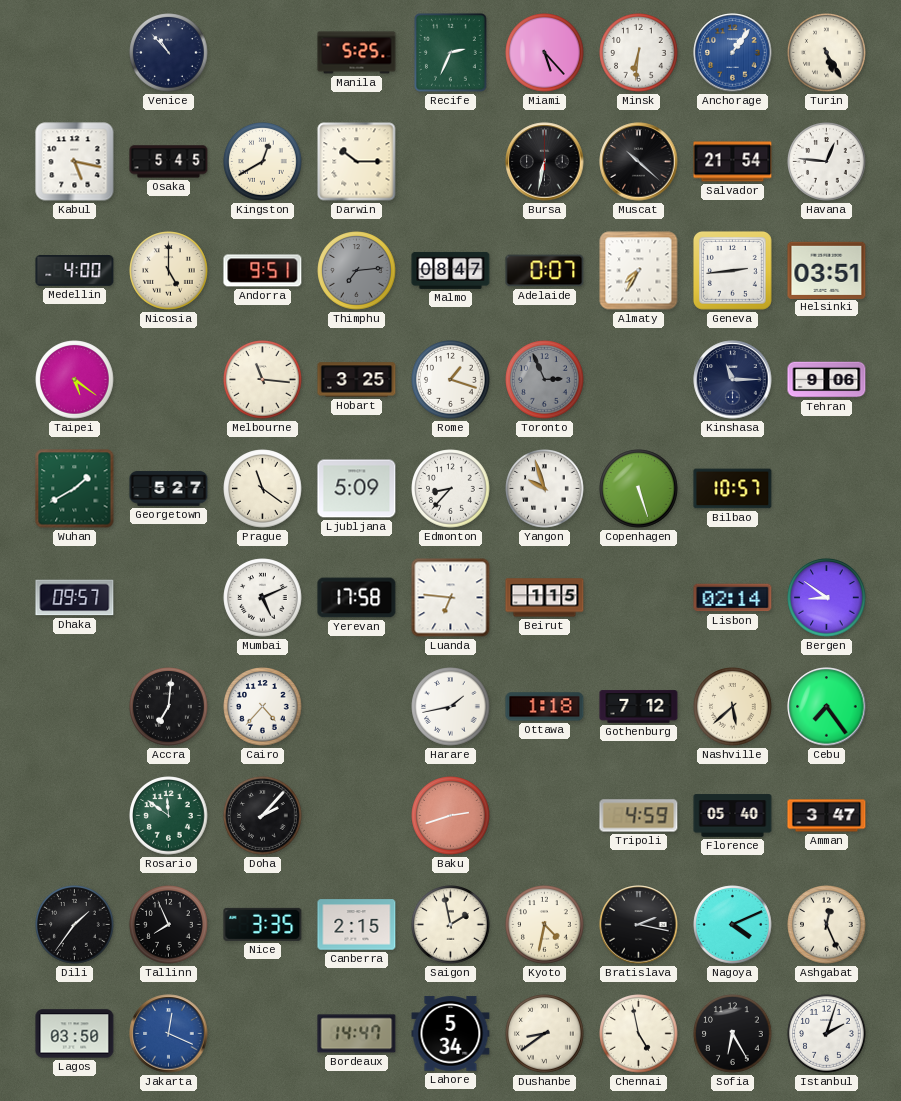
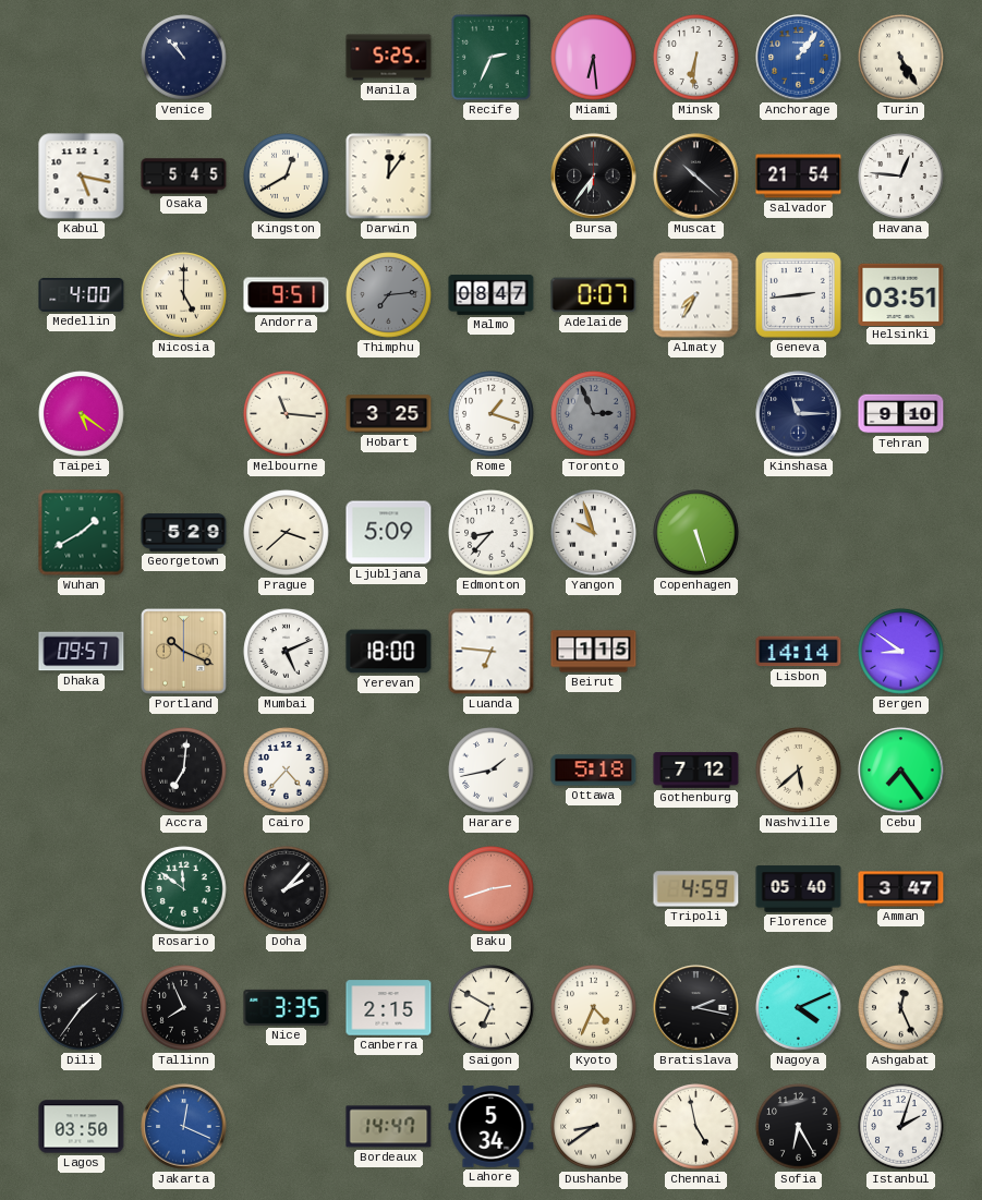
Miami: 5:23 -> 6:29 (594, 58)
Darwin: 10:15 -> 12:06 (389, 177)
Bursa: 6:32 -> 6:36 (594, 177)
Tehran: 9:06 -> 9:10 (901, 414)
Georgetown: 5:27 -> 5:29 (184, 533)
Prague: 11:21 -> 3:38 (287, 533)
Bilbao: 10:57 -> none (733, 489)
Portland: none -> 10:19 (184, 652)
Yerevan: 17:58 -> 18:00 (389, 652)
Lisbon: 02:14 -> 14:14 (799, 652)
Ottawa: 1:18 -> 5:18 (594, 771)
Saigon: 1:58 -> 6:50 (492, 1008)
Kyoto: 4:32 -> 4:34 (594, 1008)
